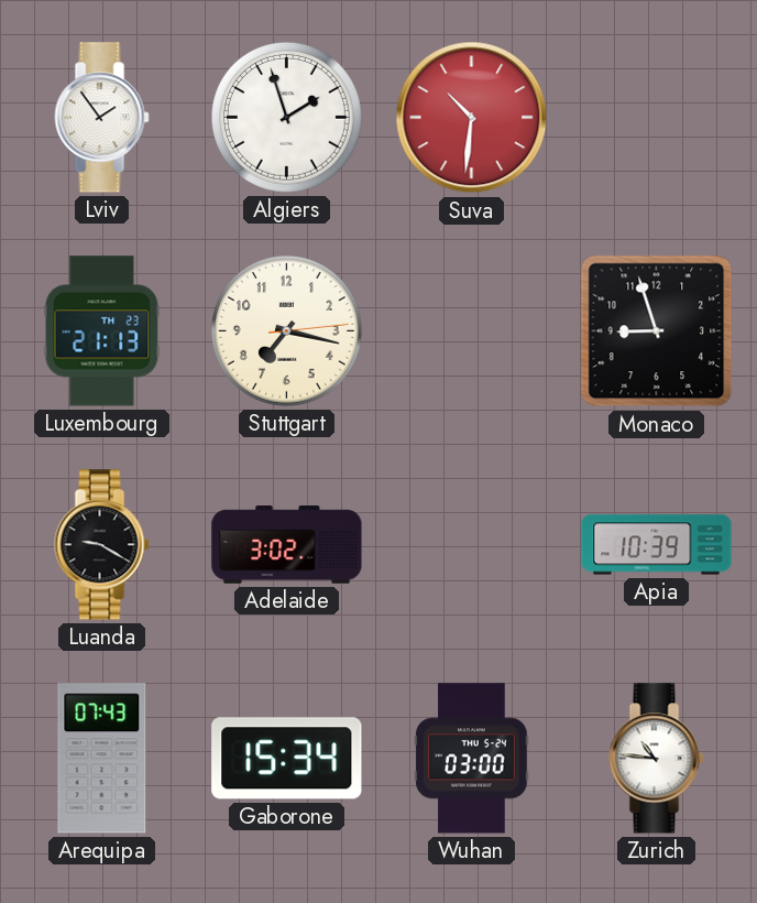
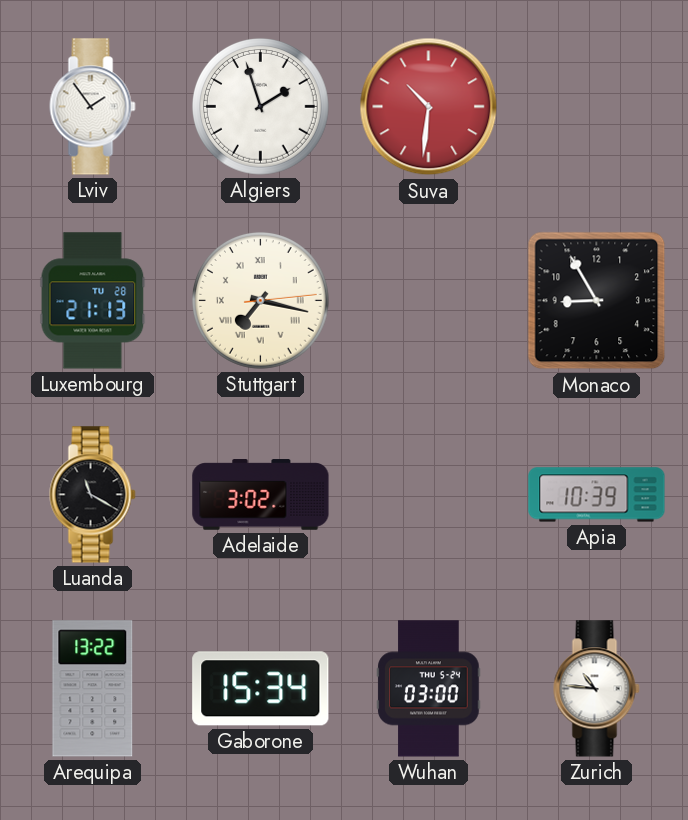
Luxembourg date: TH 23 -> TU 28 (93, 301)
Stuttgart numerals: Arabic -> Roman (260, 300)
Monaco: 8:57 -> 8:55 (597, 301)
Luanda: 9:20 -> 11:20 (93, 495)
Arequipa: 07:43 -> 13:22 (93, 689)
